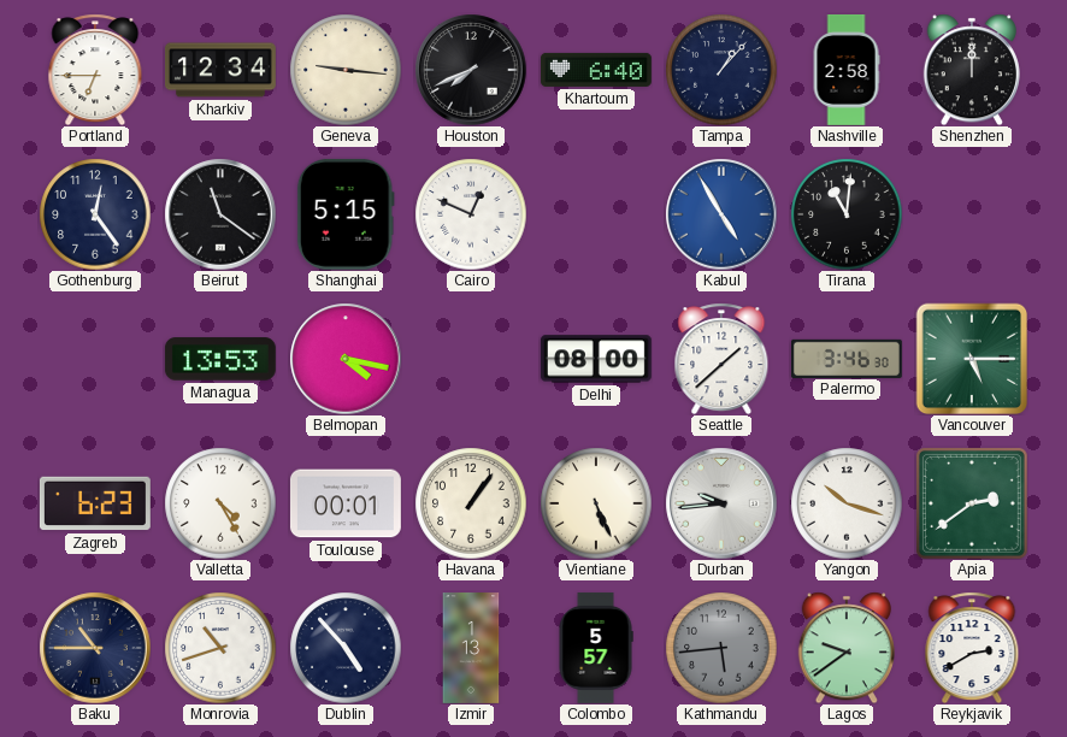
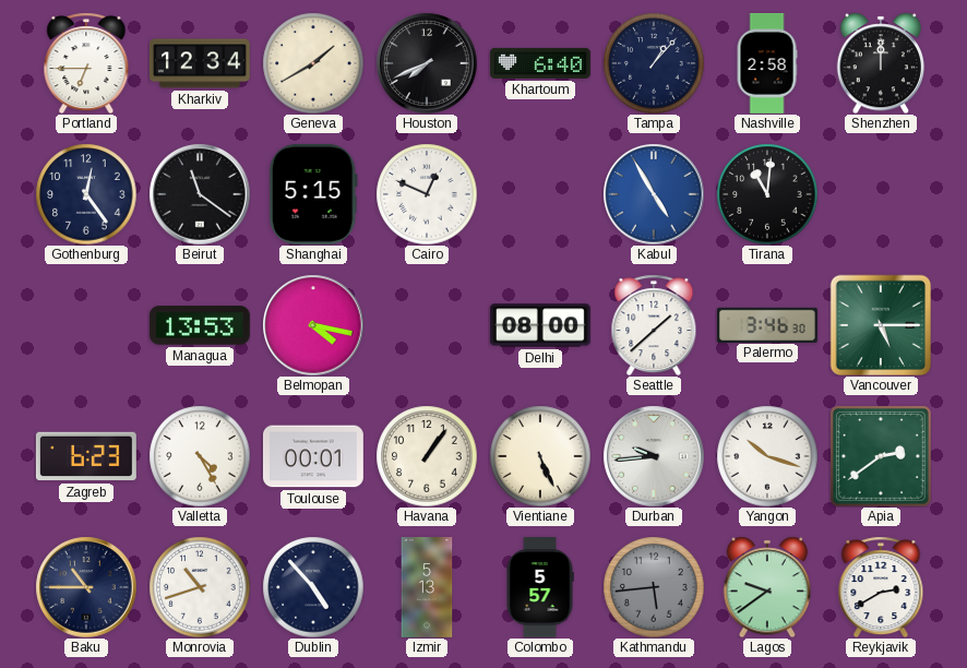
Geneva: 9:16 -> 1:40 (313, 63)
Izmir: 1:13 -> 5:13 (427, 588)
